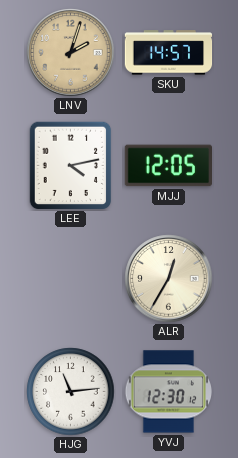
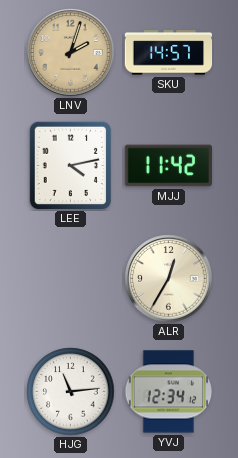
MJJ: 12:05 -> 11:42 (168, 166)
YVJ: 12:30 -> 12:34 (168, 392)
